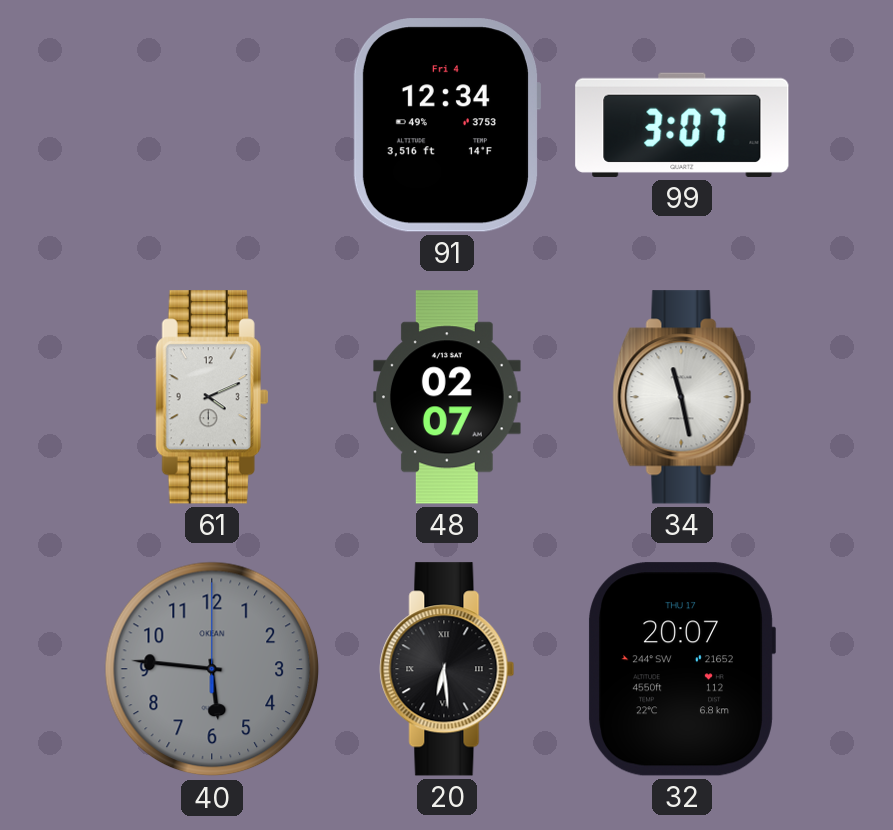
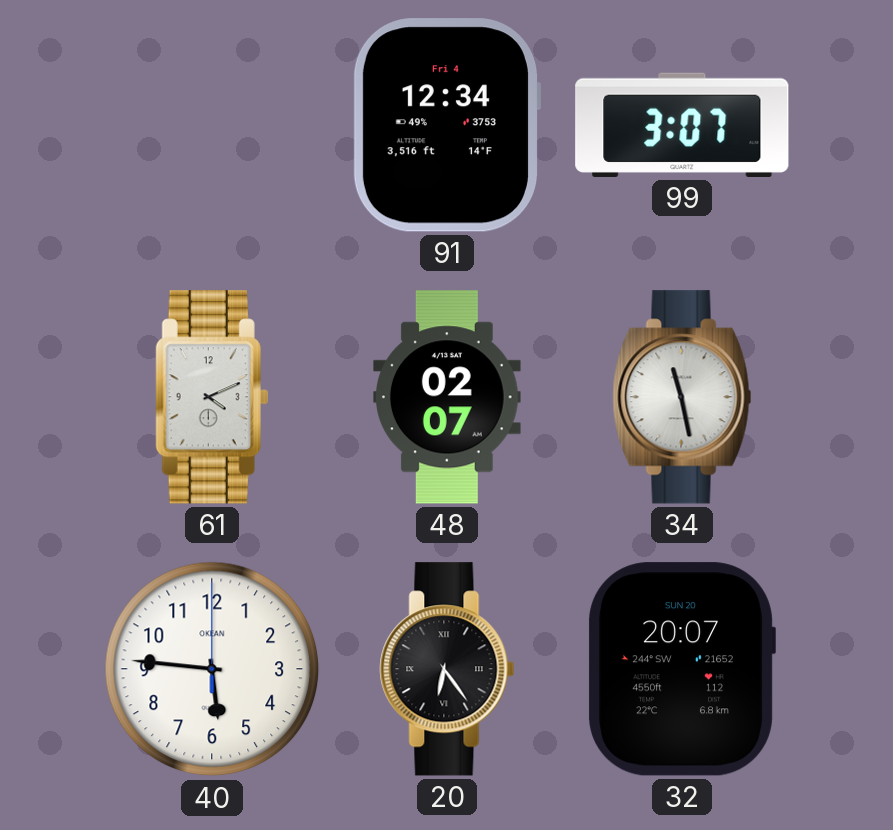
40 dial: grey -> white (212, 669)
20: 6:29 -> 6:24 (447, 669)
32 date: THU 17 -> SUN 20 (682, 669)
